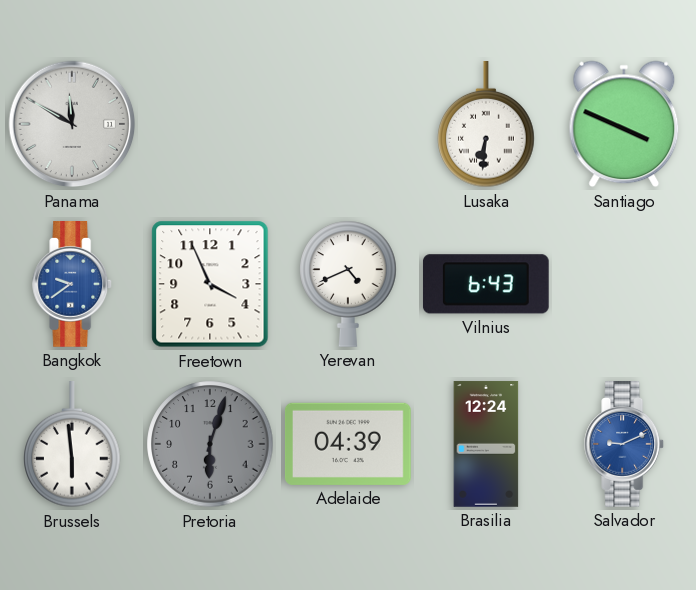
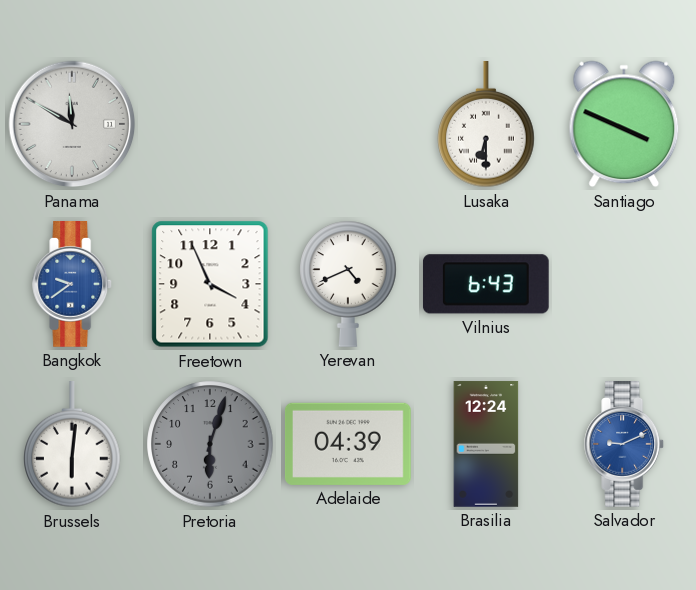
Lusaka: 6:31 -> 6:30 (486, 125)
Brussels: 5:59 -> 6:01 (72, 445)
